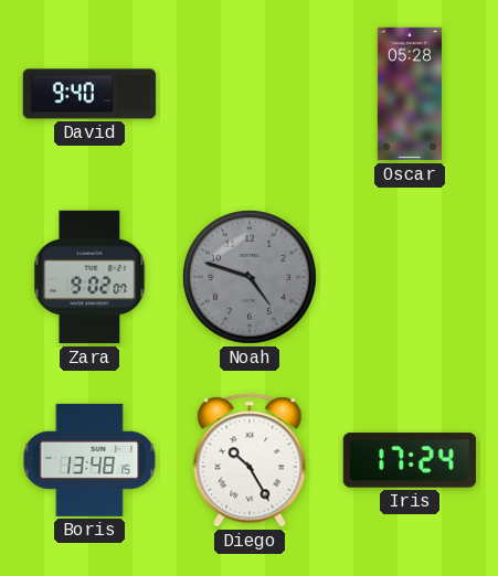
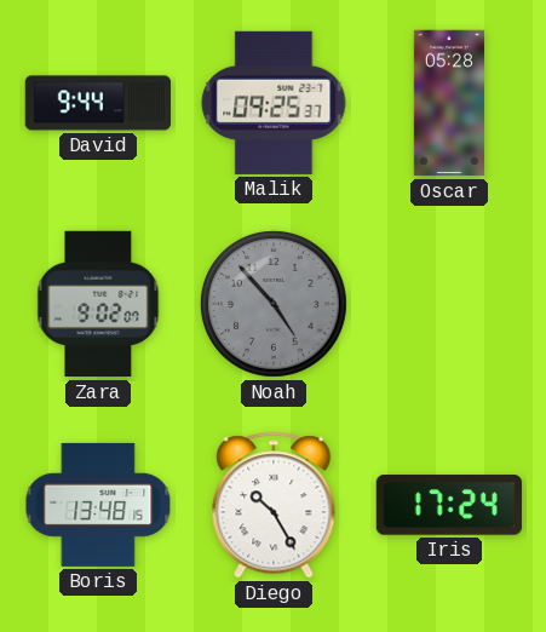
David: 9:40 -> 9:44 (98, 103)
Malik: none -> 09:25 (274, 103)
Noah: 4:48 -> 4:53 (274, 304)
